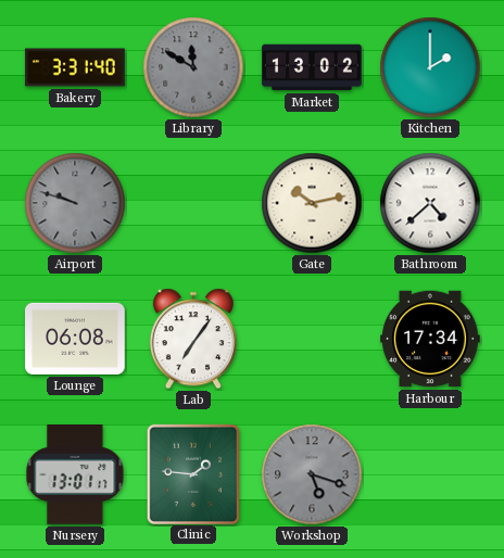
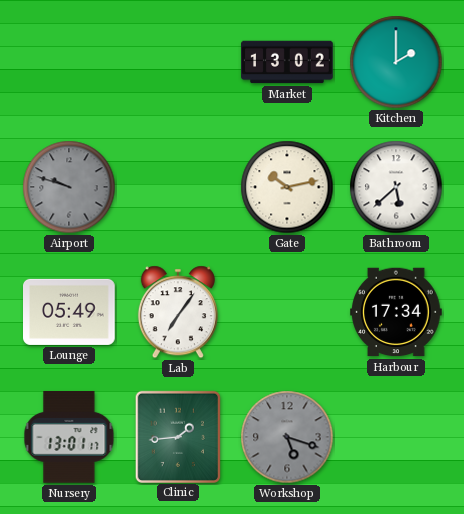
Bakery: 3:31 -> none (75, 67)
Library: 11:50 -> none (193, 67)
Bathroom: 4:38 -> 5:38 (396, 187)
Lounge: 06:08 -> 05:49 (70, 312)
Clinic: 1:46 -> 1:44 (177, 436)
